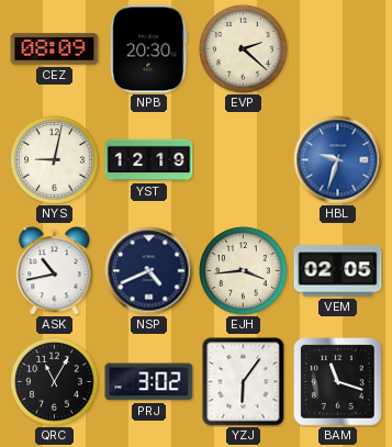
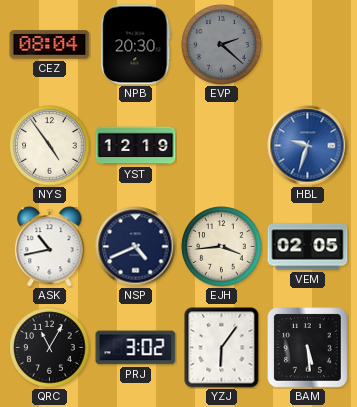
CEZ: 08:09 -> 08:04 (50, 45)
EVP dial: cream -> grey (222, 45)
NYS: 9:02 -> 4:54 (50, 146)
BAM: 11:18 -> 5:29 (308, 348)
